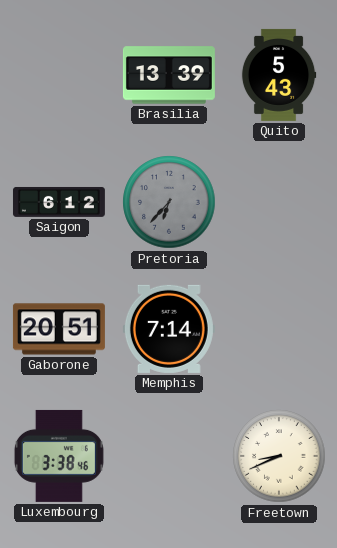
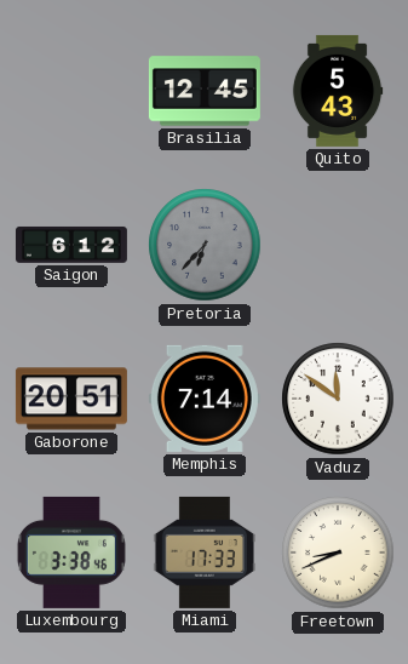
Brasilia: 13:39 -> 12:45 (205, 91)
Vaduz: none -> 11:51 (338, 399)
Miami: none -> 17:33 (205, 553)
